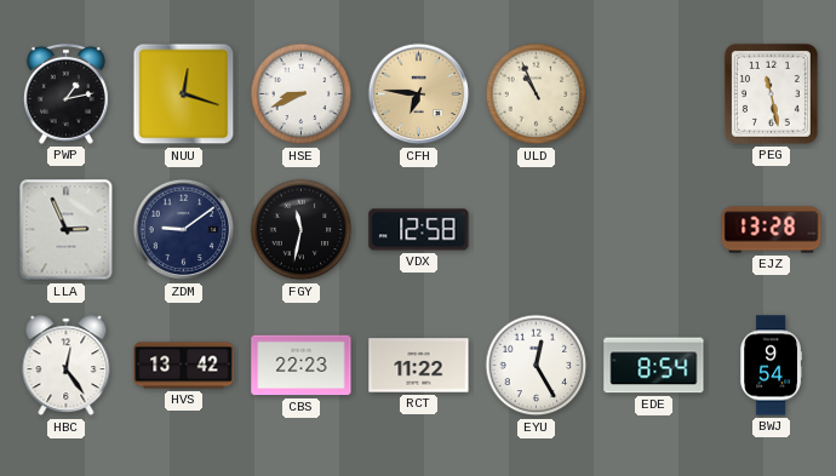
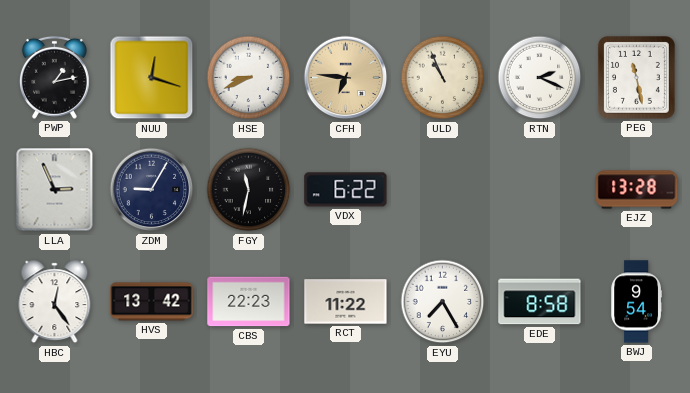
RTN: none -> 2:19 (540, 78)
ZDM: 9:09 -> 9:05 (152, 190)
VDX: 12:58 -> 6:22 (346, 190)
EYU: 12:25 -> 7:25 (443, 302)
EDE: 8:54 -> 8:58 (540, 302)
